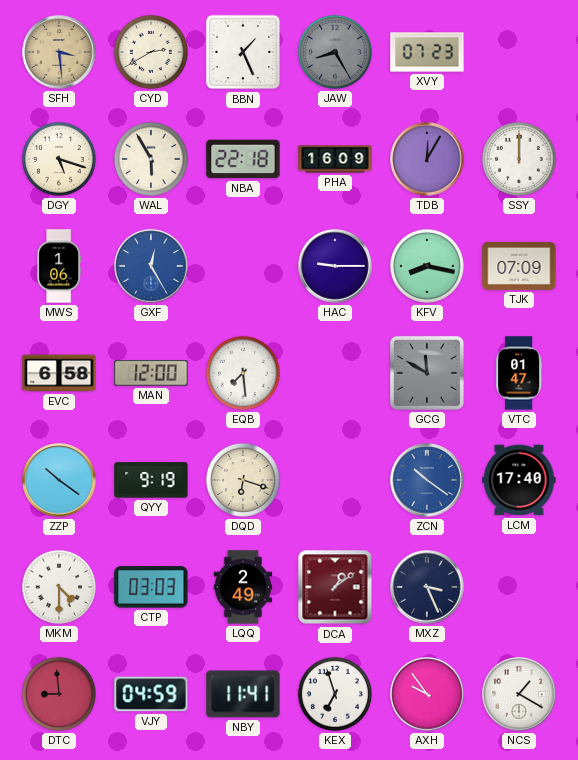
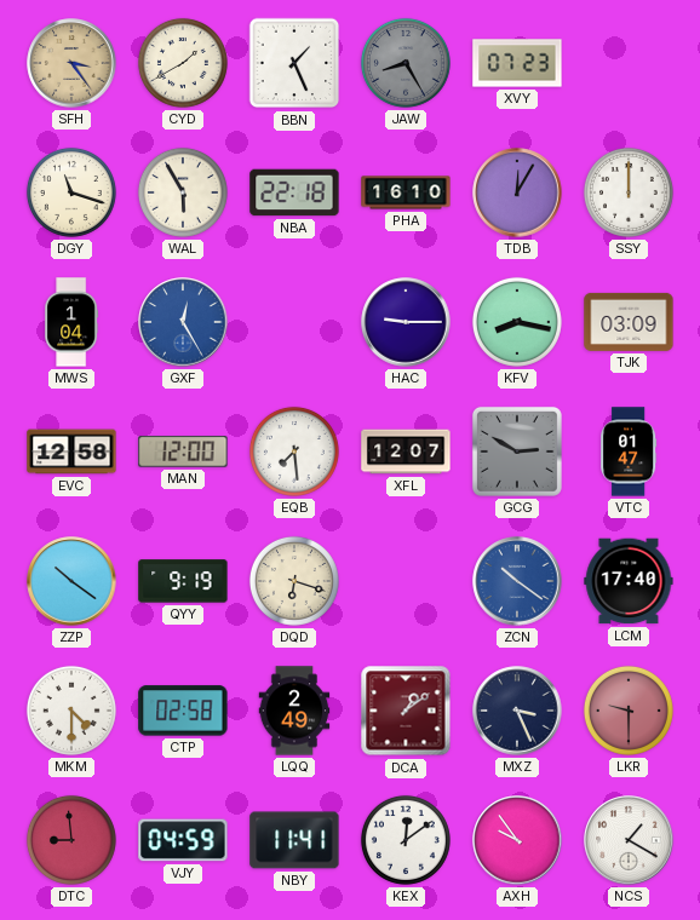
SFH: 3:29 -> 3:24 (71, 63)
CYD: 2:40 -> 1:40 (183, 63)
DGY: 5:18 -> 11:18 (71, 192)
PHA: 16:09 -> 16:10 (406, 192)
MWS: 1:06 -> 1:04 (71, 322)
TJK: 07:09 -> 03:09 (629, 322)
EVC: 6:58 -> 12:58 (71, 452)
XFL: none -> 12:07 (406, 452)
GCG: 11:50 -> 2:50 (517, 452)
CTP: 03:03 -> 02:58 (183, 711)
LKR: none -> 9:30 (629, 711)
KEX: 6:57 -> 12:09 (406, 840)
